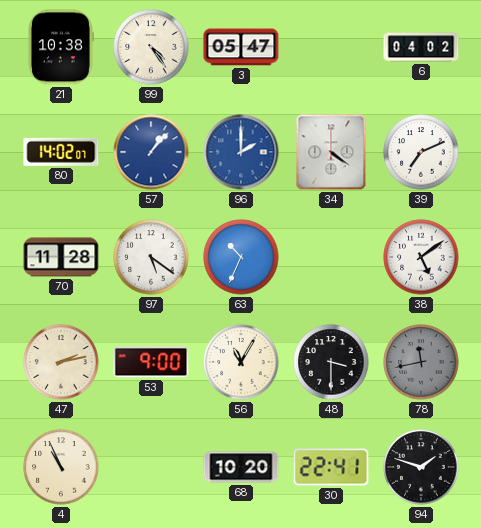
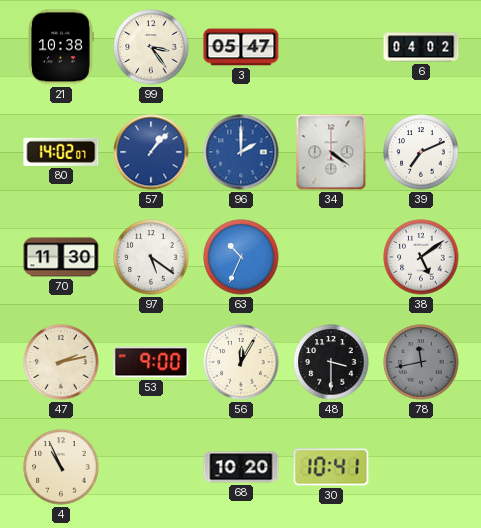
99: 4:24 -> 3:24 (151, 47)
70: 11:28 -> 11:30 (61, 257)
56: 11:05 -> 12:05 (241, 362)
30: 22:41 -> 10:41 (331, 467)
94: 1:48 -> none (421, 467)
